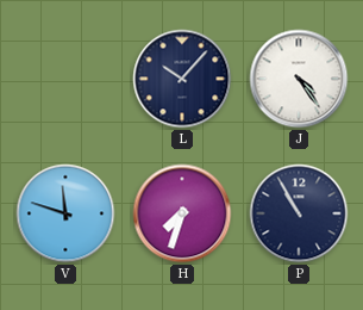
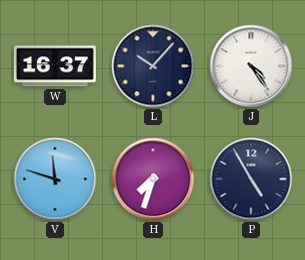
W: none -> 16:37 (55, 66)
P: 10:55 -> 4:55 (251, 179)
